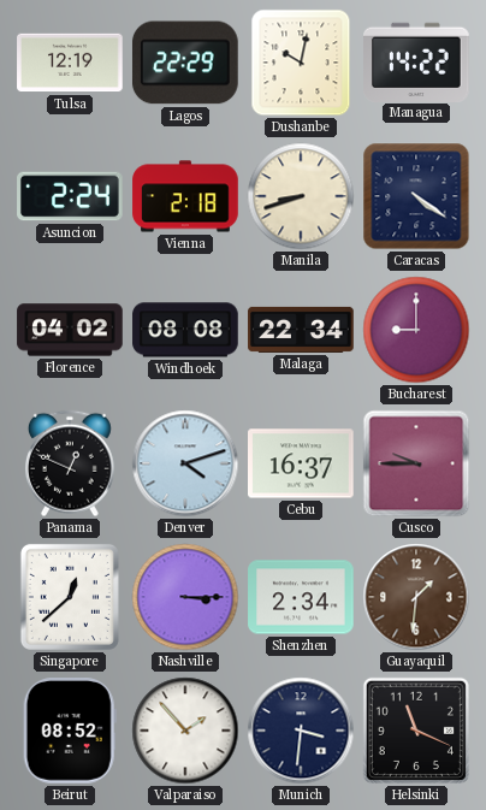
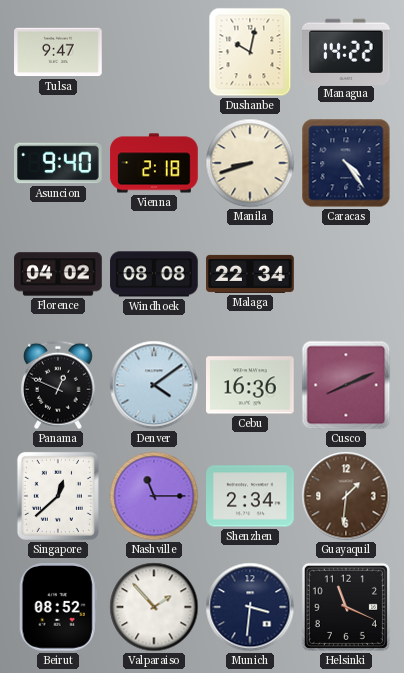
Tulsa: 12:19 -> 9:47 (58, 52)
Lagos: 22:29 -> none (185, 63)
Asuncion: 2:24 -> 9:40 (58, 163)
Caracas: 4:21 -> 4:24 (346, 163)
Bucharest: 9:00 -> none (416, 330)
Denver: 4:12 -> 4:09 (154, 385)
Cebu: 16:37 -> 16:36 (251, 385)
Cusco: 9:45 -> 8:11 (346, 385)
Nashville: 3:15 -> 11:15 (154, 496)
